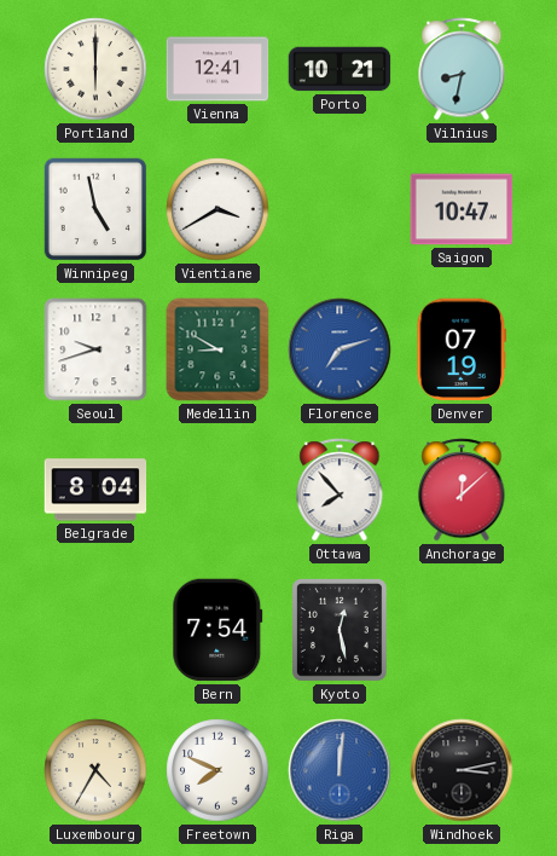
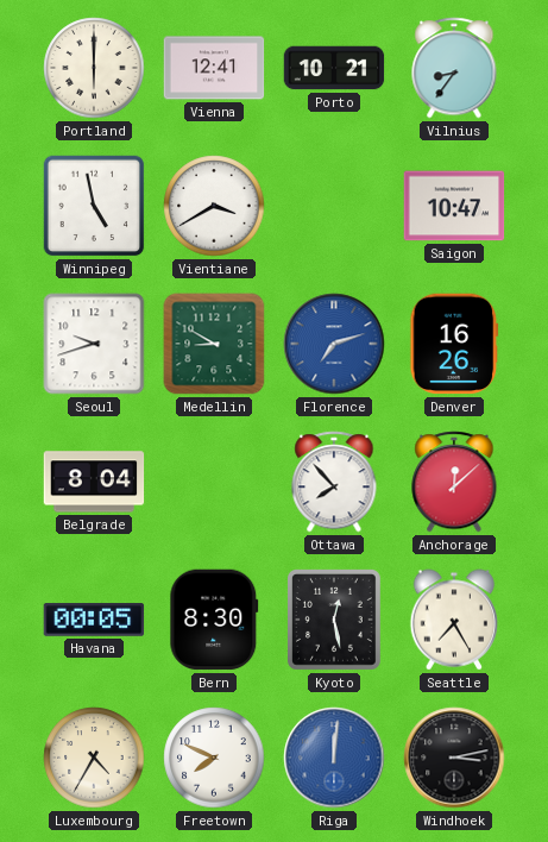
Vilnius: 8:32 -> 8:36 (454, 68)
Denver: 07:19 -> 16:26 (454, 344)
Havana: none -> 00:05 (94, 620)
Bern: 7:54 -> 8:30 (214, 620)
Seattle: none -> 7:25 (454, 620)
